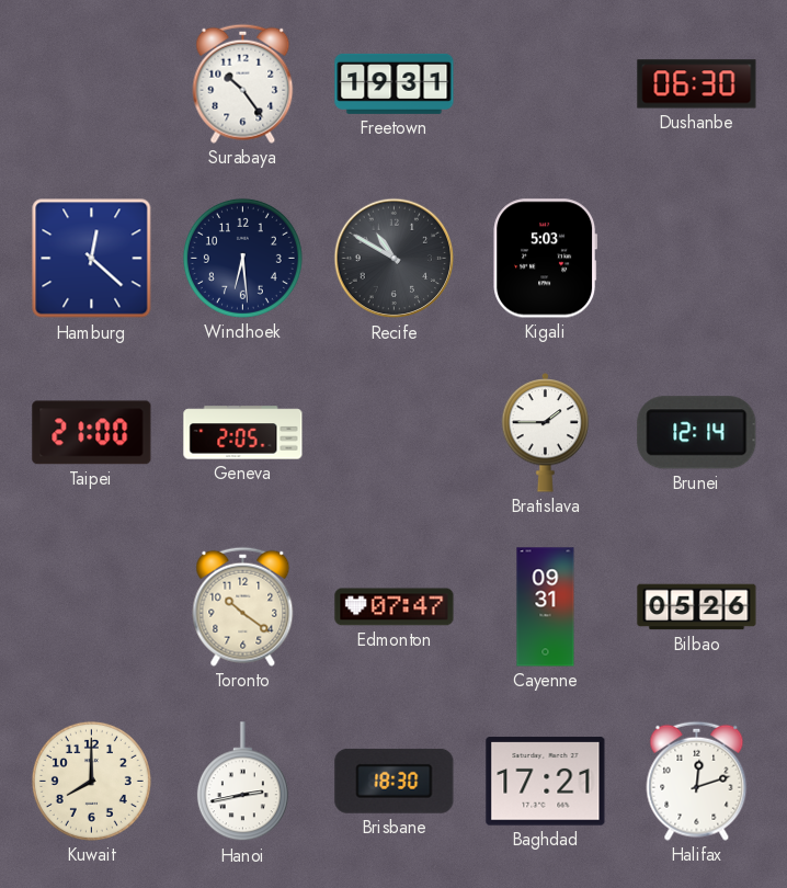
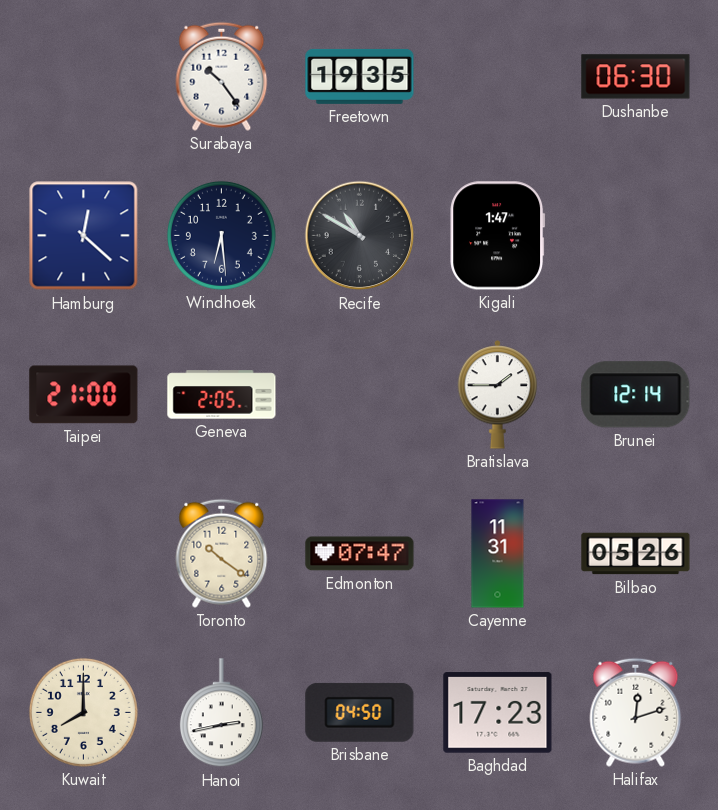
Freetown: 19:31 -> 19:35 (360, 76)
Kigali: 5:03 -> 1:47 (498, 236)
Cayenne: 09:31 -> 11:31 (498, 554)
Brisbane: 18:30 -> 04:50 (360, 712)
Baghdad: 17:21 -> 17:23 (498, 713)
